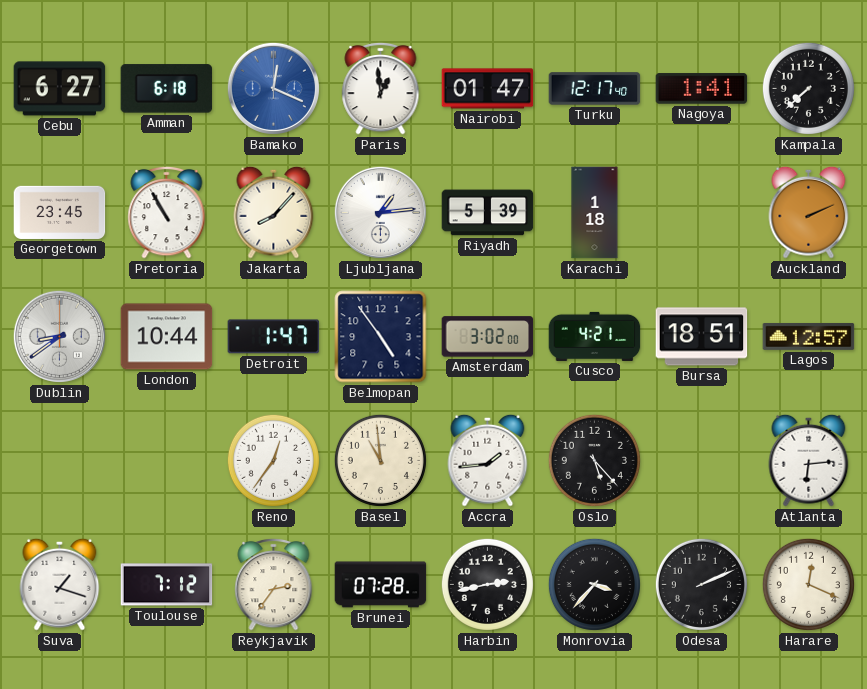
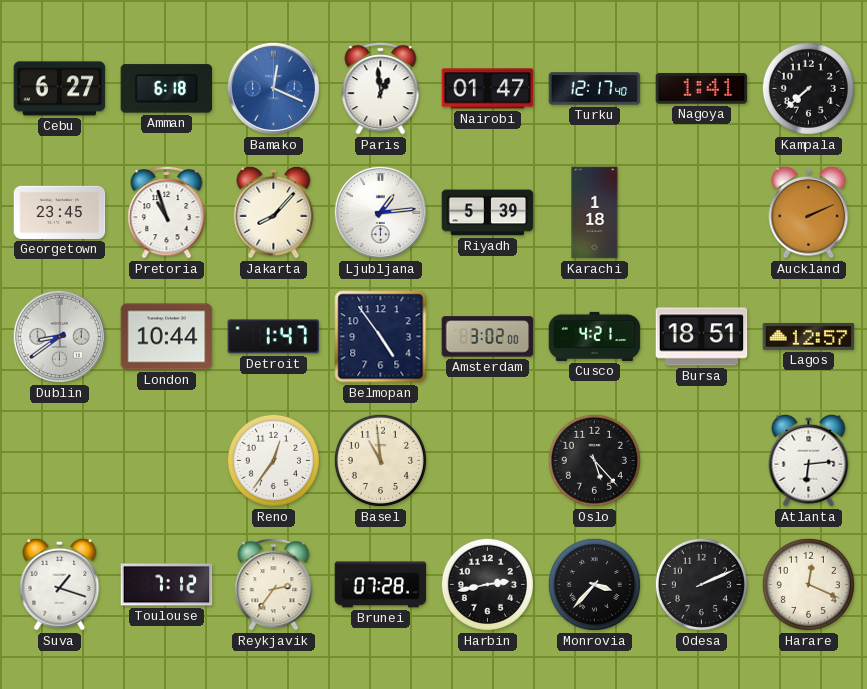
Pretoria: 10:55 -> 10:57 (167, 212)
Accra: 1:44 -> none (488, 460)
